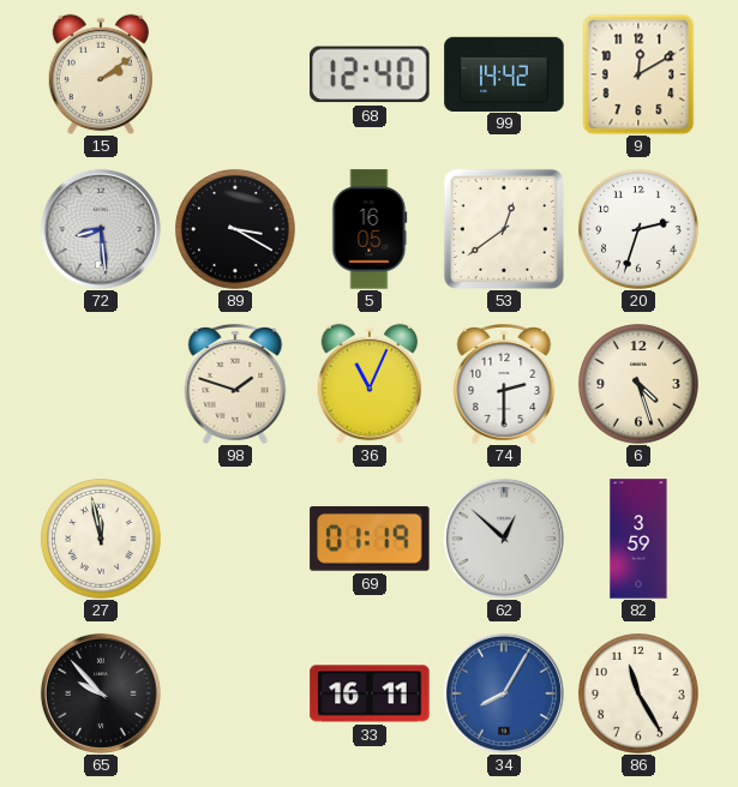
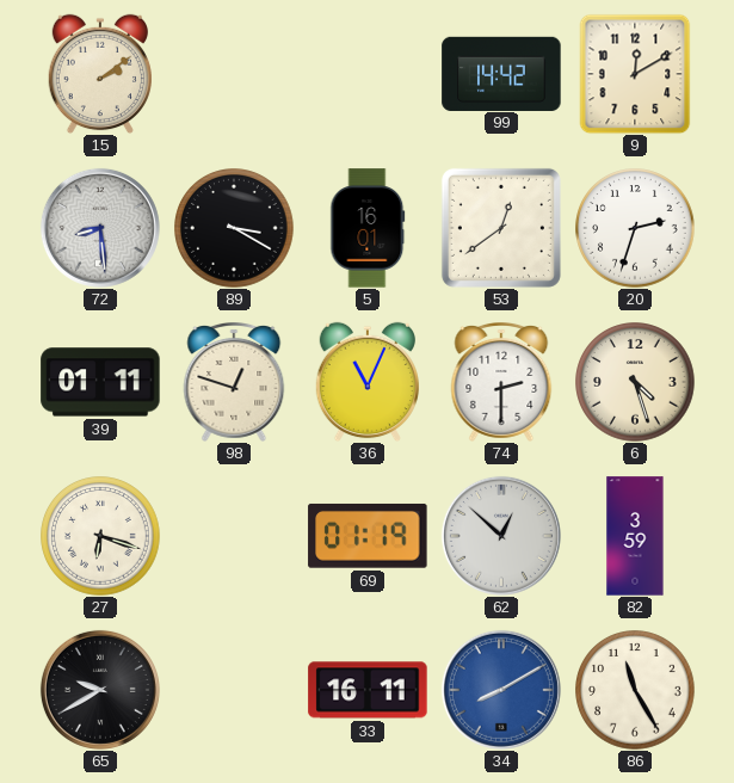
68: 12:40 -> none (370, 74)
5: 16:05 -> 16:01 (368, 228)
39: none -> 01:11 (100, 382)
98: 1:48 -> 12:48 (234, 383)
27: 11:58 -> 6:18 (100, 536)
65: 9:53 -> 9:40 (100, 690)
34: 8:05 -> 8:10 (501, 690)
